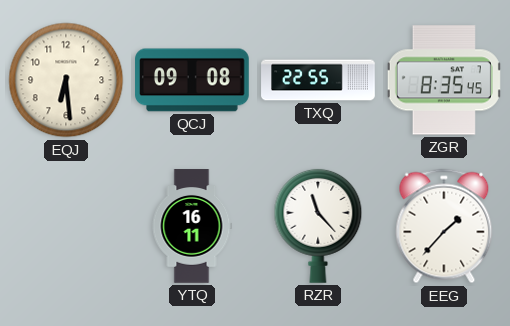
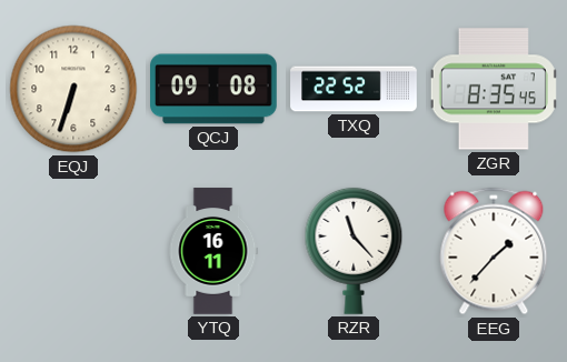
EQJ: 6:29 -> 6:33 (73, 89)
TXQ: 22:55 -> 22:52 (354, 89)
